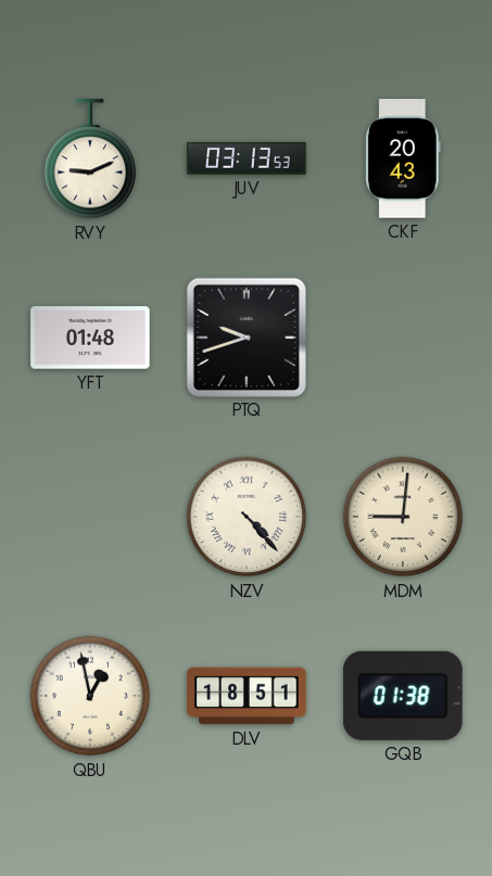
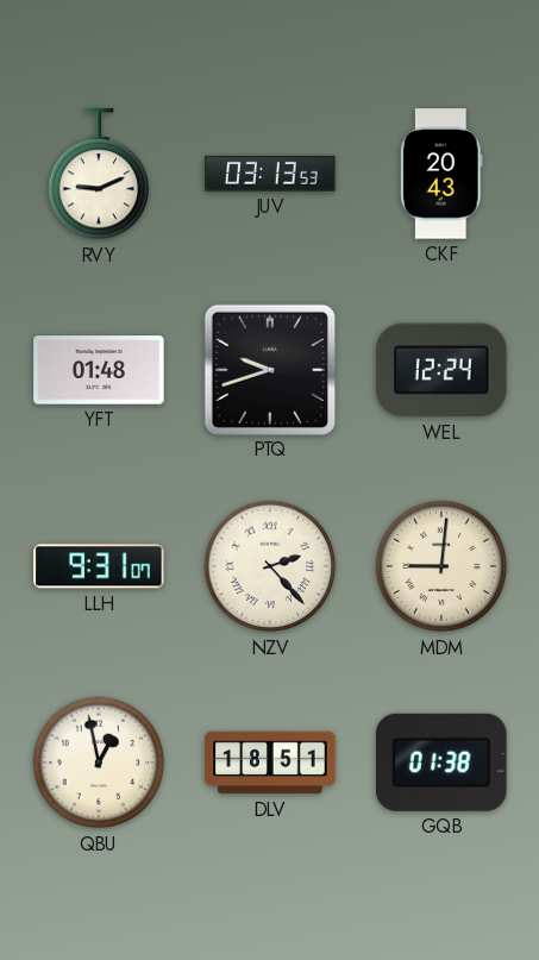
WEL: none -> 12:24 (441, 370)
LLH: none -> 9:31 (99, 566)
NZV: 4:23 -> 2:23 (270, 566)
